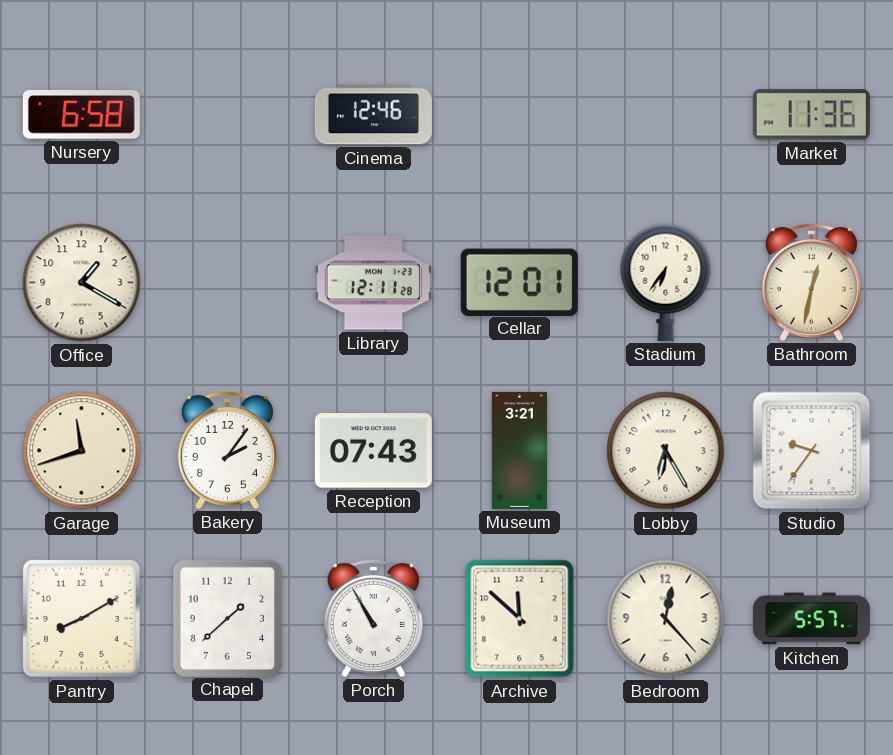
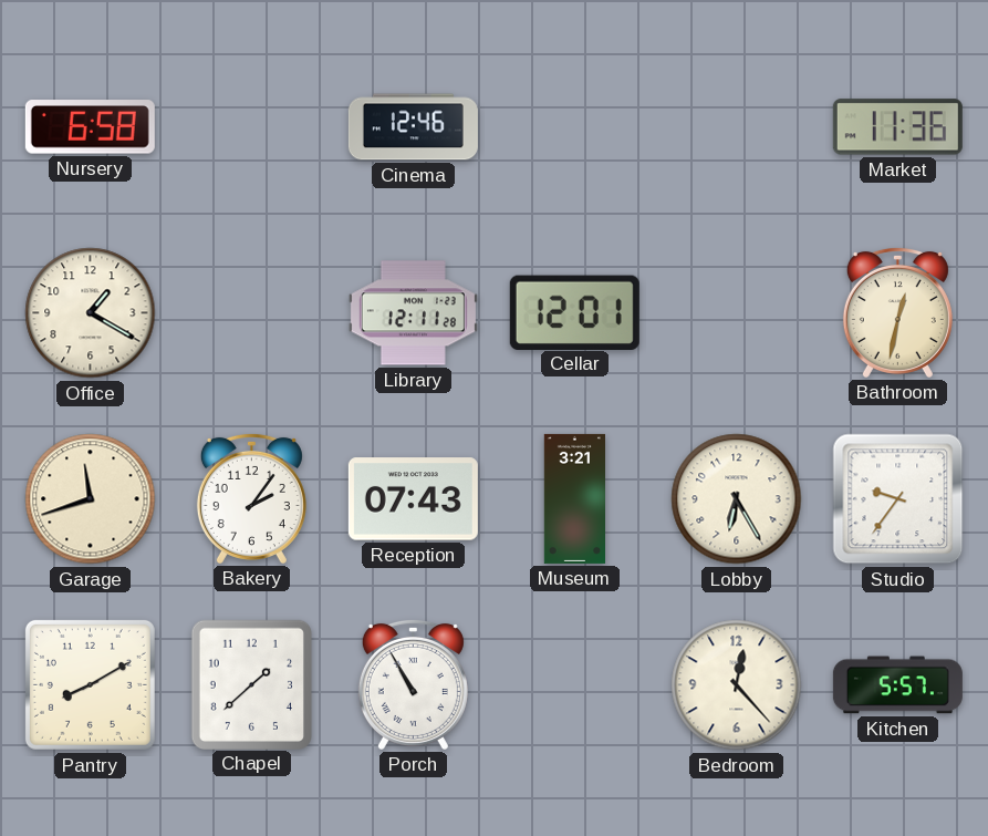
Stadium: 6:36 -> none (666, 282)
Archive: 11:52 -> none (520, 619)
